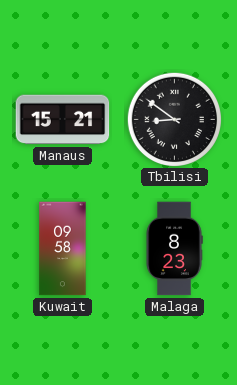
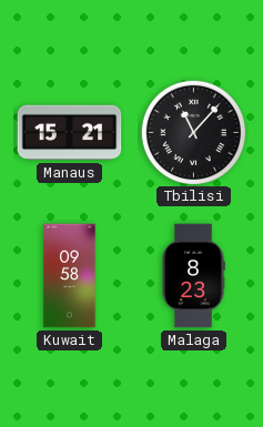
Tbilisi: 8:51 -> 11:07 (193, 132)
